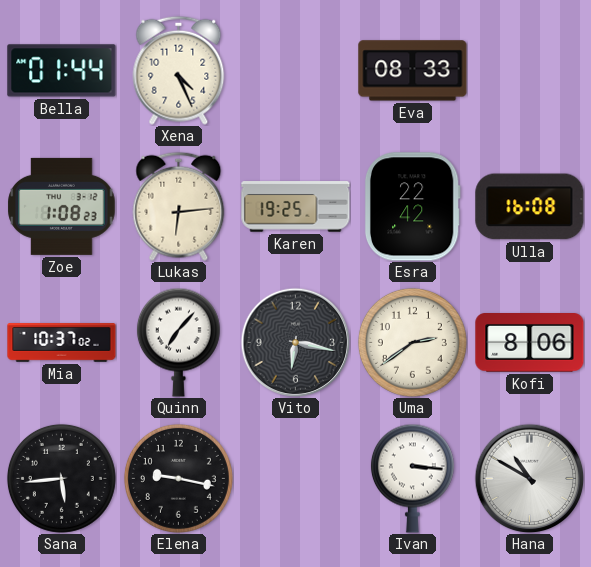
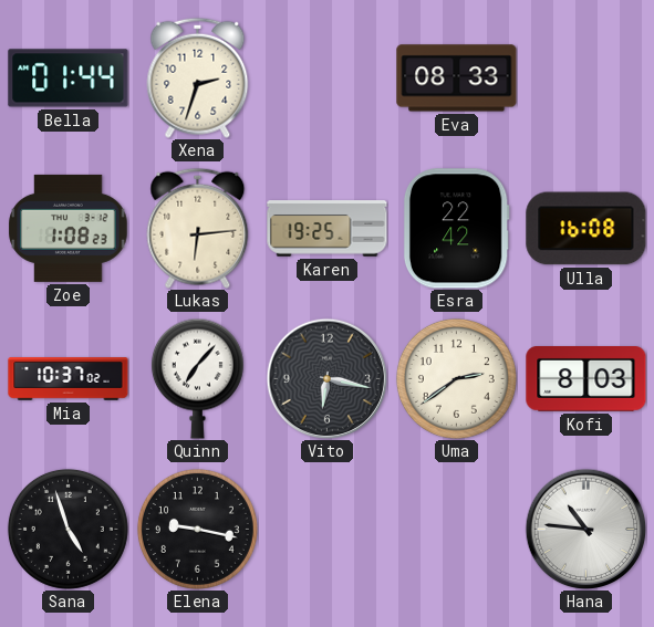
Xena: 4:26 -> 2:33 (198, 77)
Kofi: 8:06 -> 8:03 (586, 379)
Sana: 5:44 -> 4:57 (68, 529)
Ivan: 3:16 -> none (412, 478)
Hana: 10:50 -> 10:46 (585, 529)
